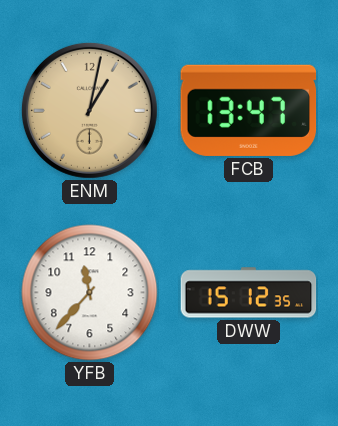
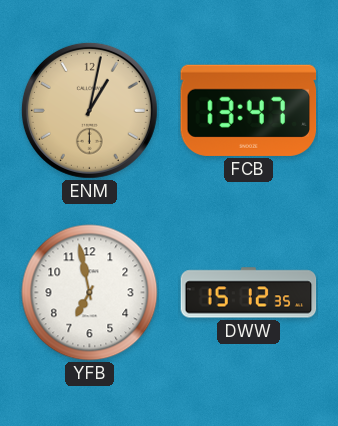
YFB: 11:37 -> 6:58 (90, 293)
